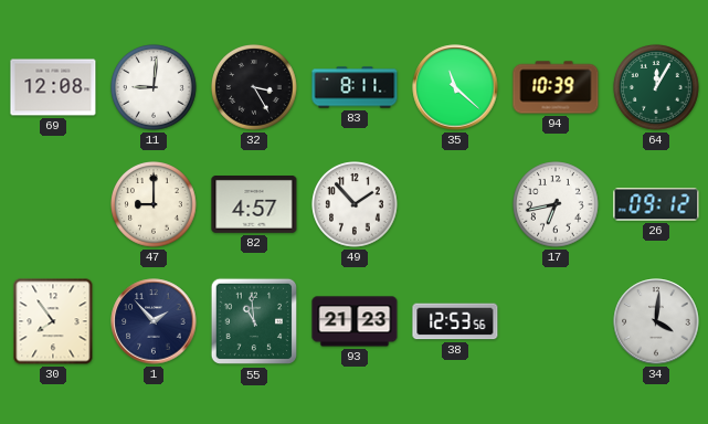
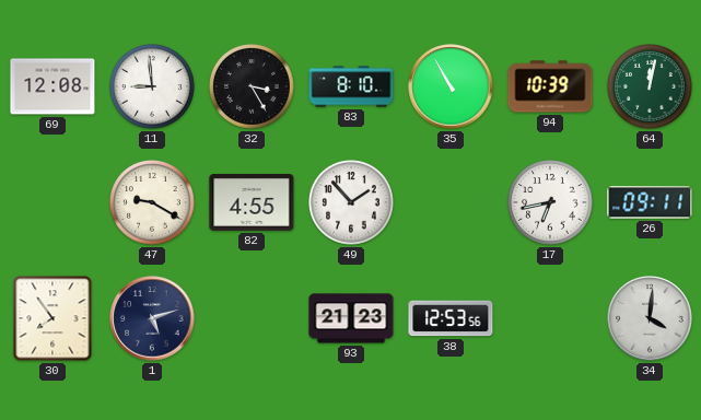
11: 9:01 -> 8:59 (153, 87)
83: 8:11 -> 8:10 (351, 86)
35: 11:22 -> 10:55 (451, 86)
64: 12:05 -> 12:02 (651, 87)
47: 9:00 -> 9:20 (153, 203)
82: 4:57 -> 4:55 (252, 203)
26: 09:12 -> 09:11 (650, 202)
1: 1:53 -> 5:12 (152, 318)
55: 10:59 -> none (254, 321)
